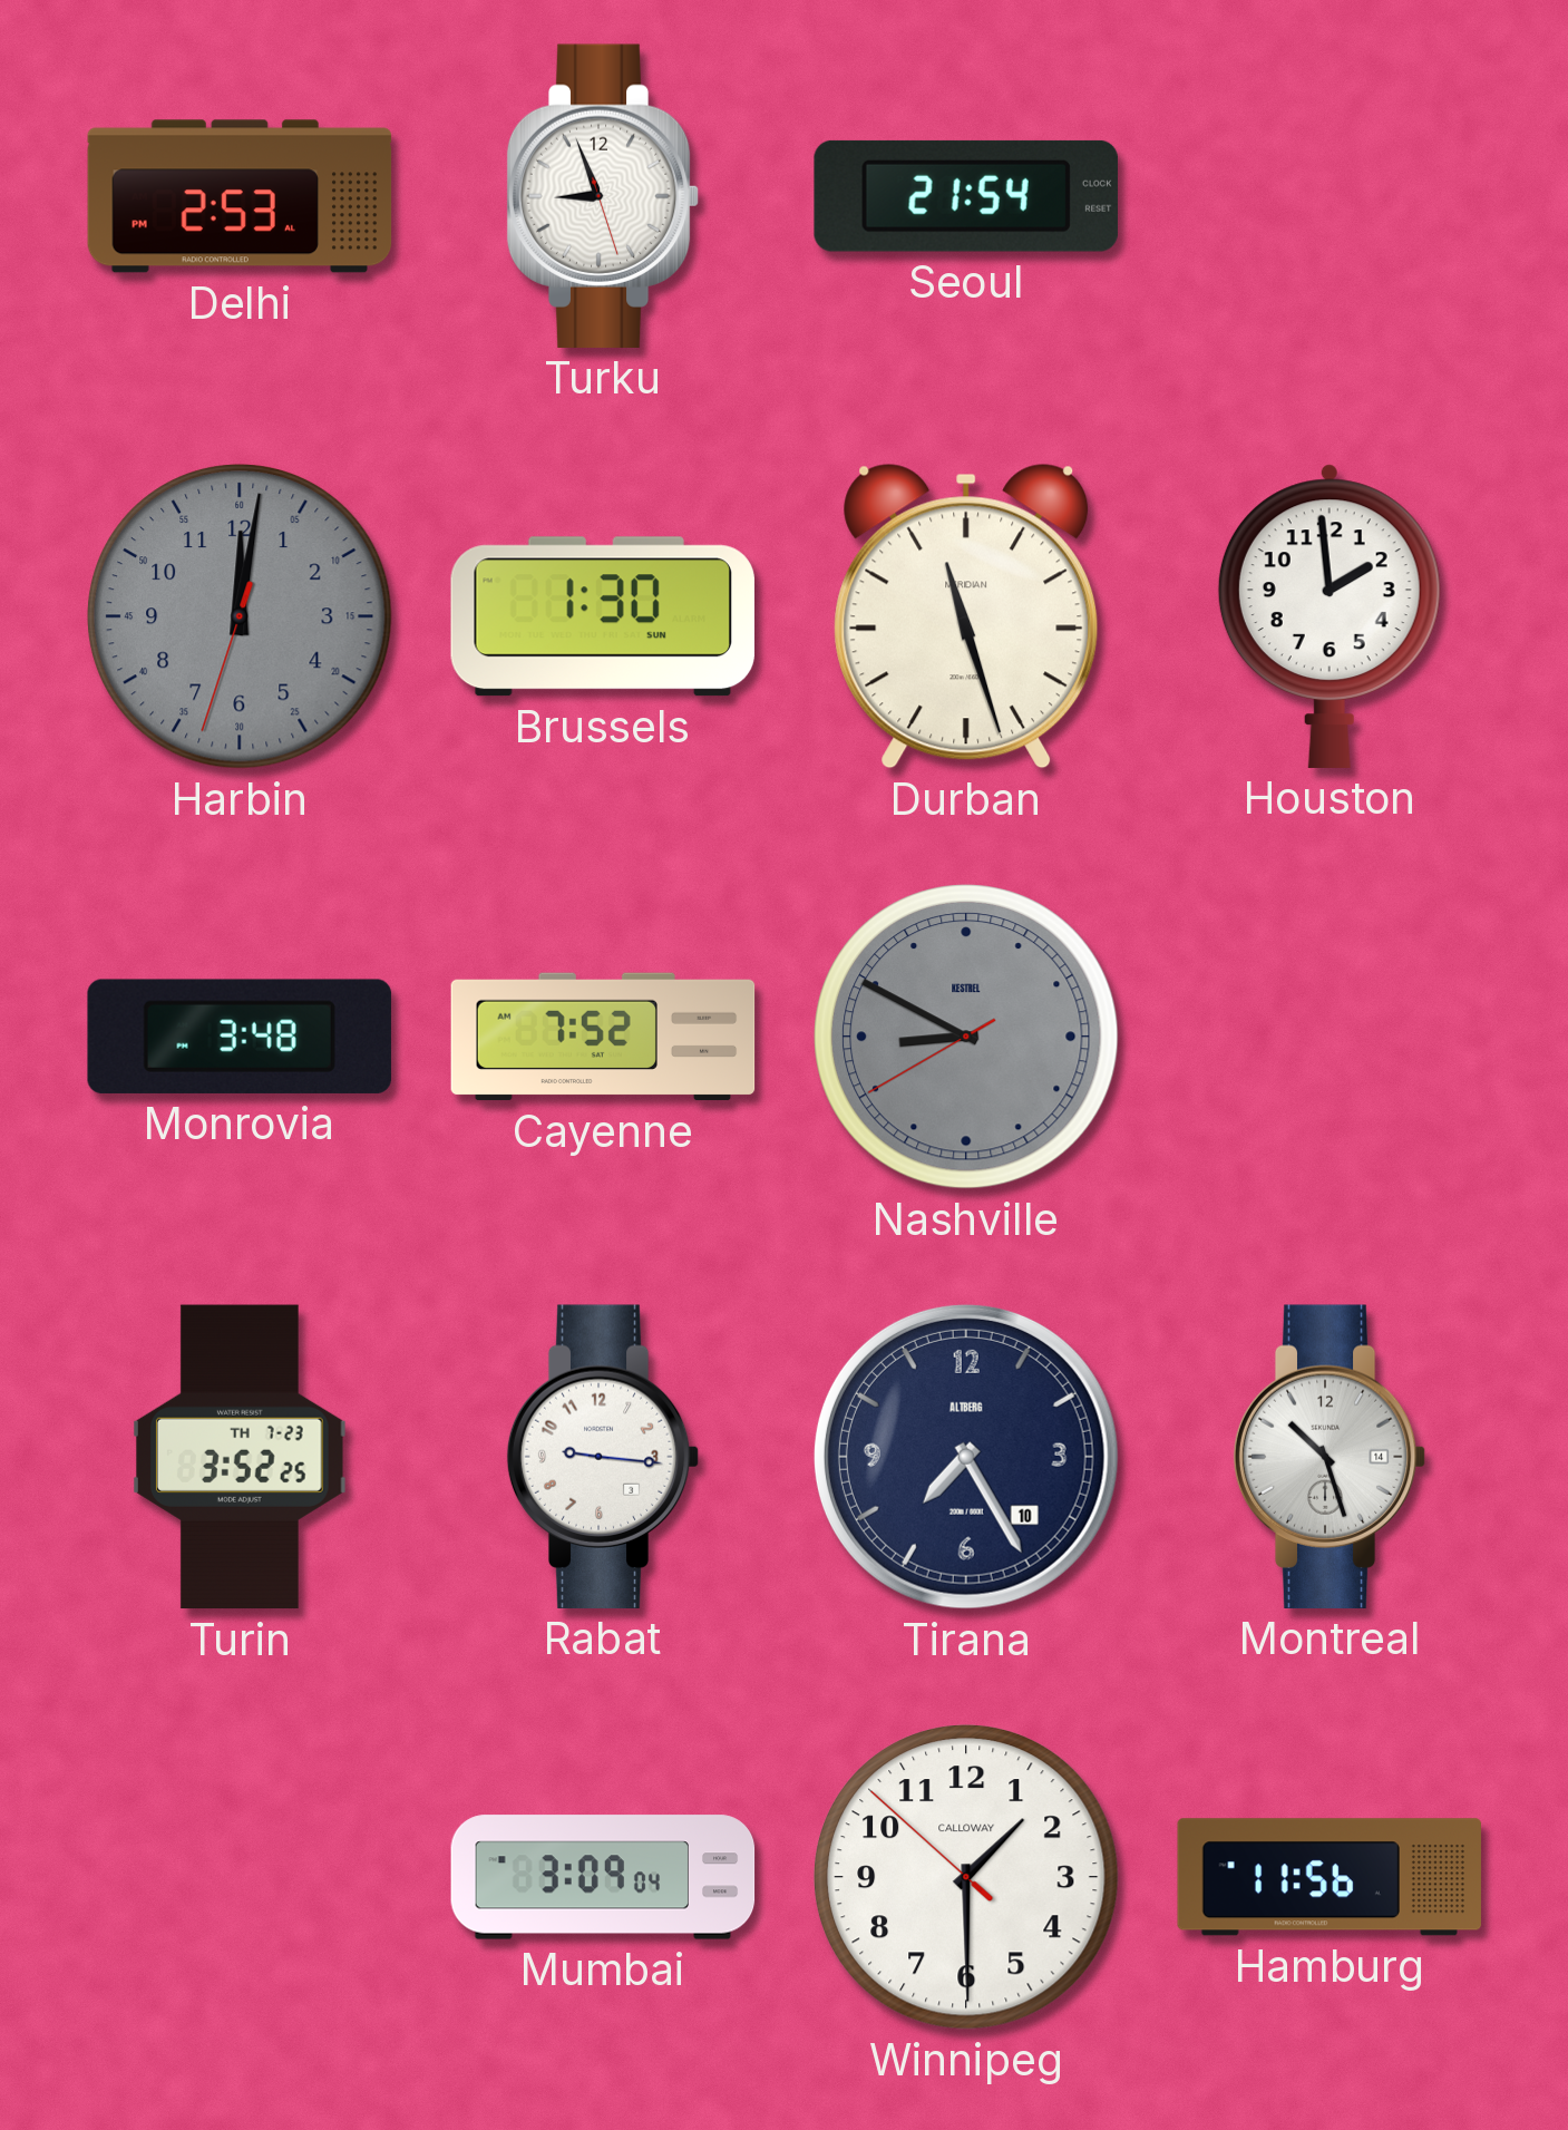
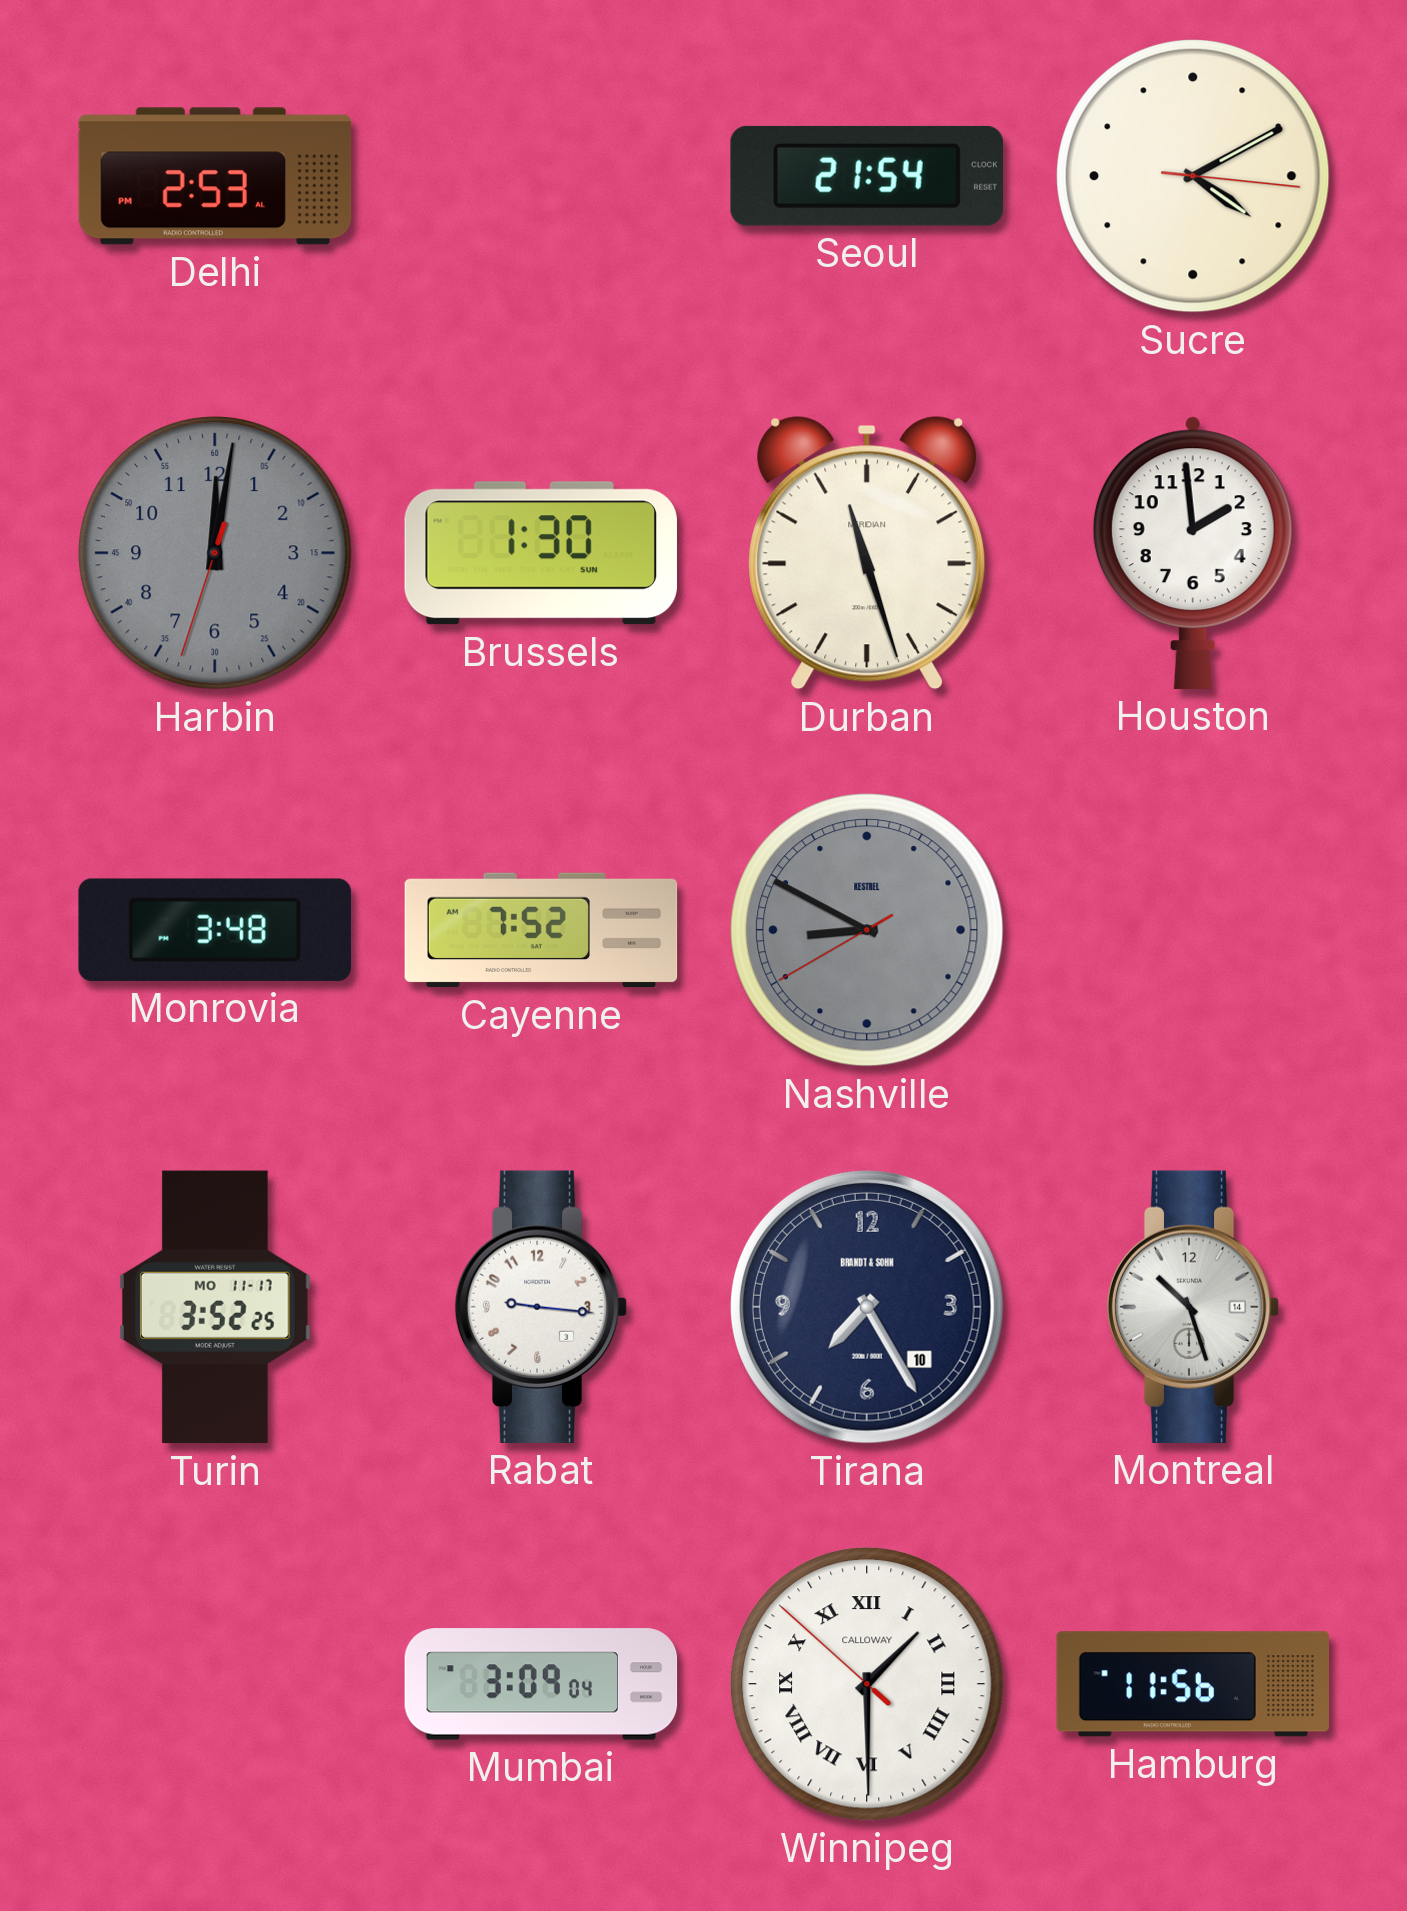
Turku: 8:56 -> none (603, 196)
Sucre: none -> 4:10 (1194, 177)
Turin date: TH 7-23 -> MO 11-17 (216, 1307)
Tirana brand: ALTBERG -> BRANDT & SOHN (867, 1307)
Winnipeg numerals: Arabic -> Roman (868, 1685)
